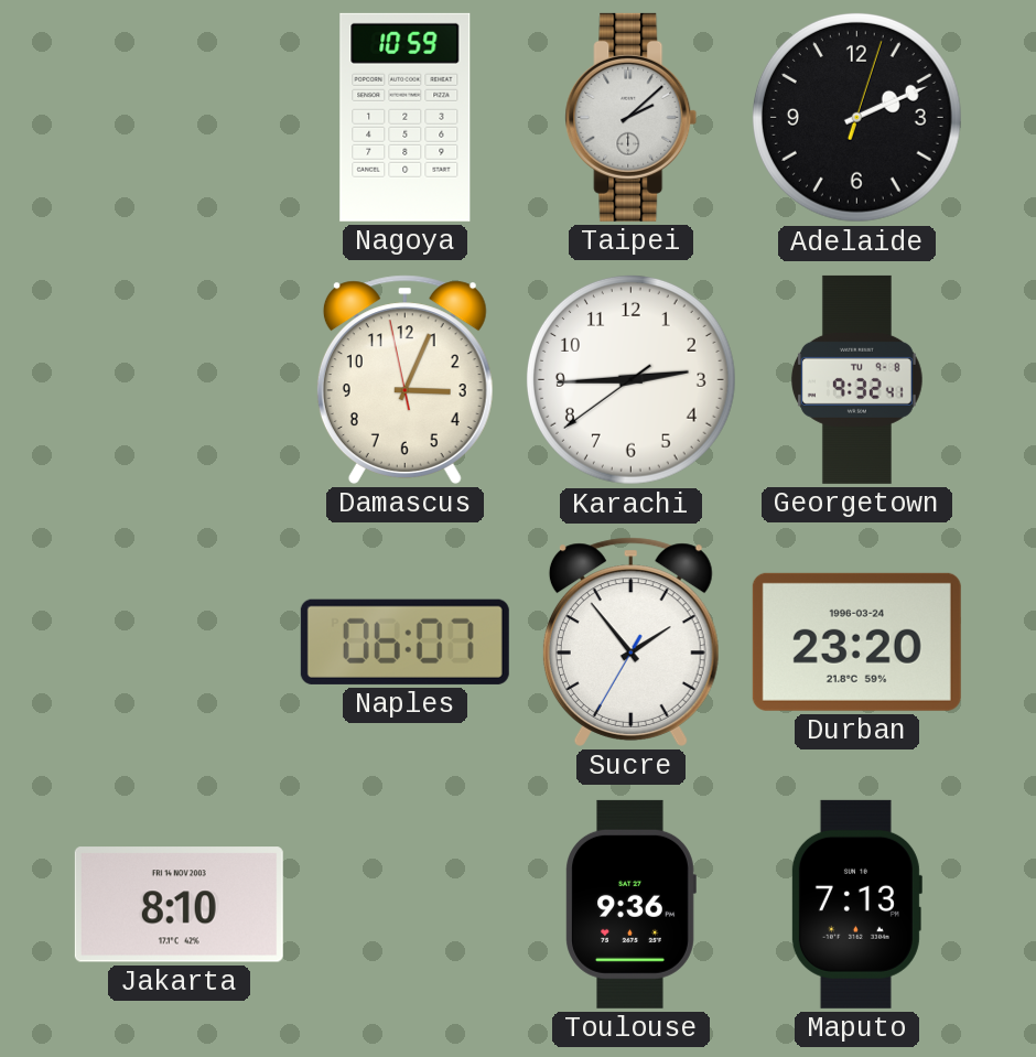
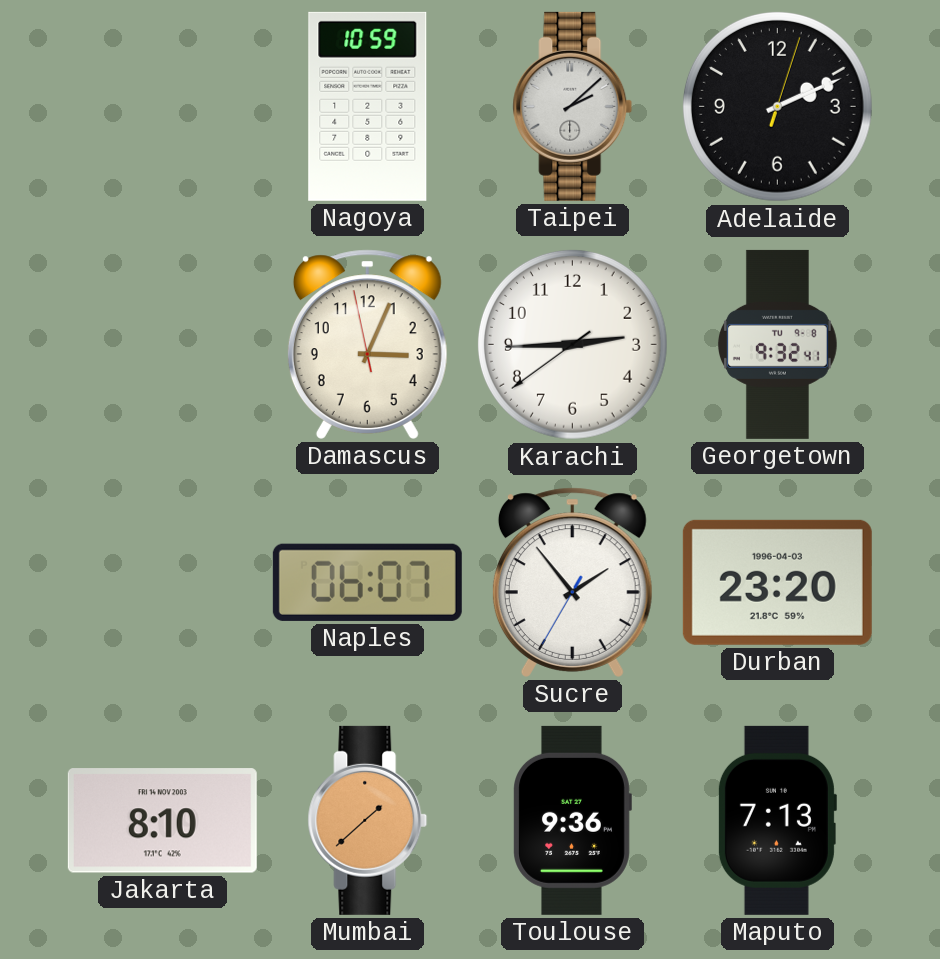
Durban date: 1996-03-24 -> 1996-04-03 (777, 582)
Mumbai: none -> 1:38 (368, 820)
